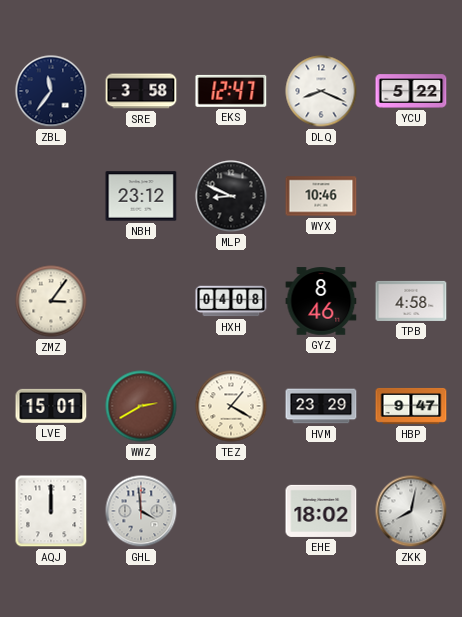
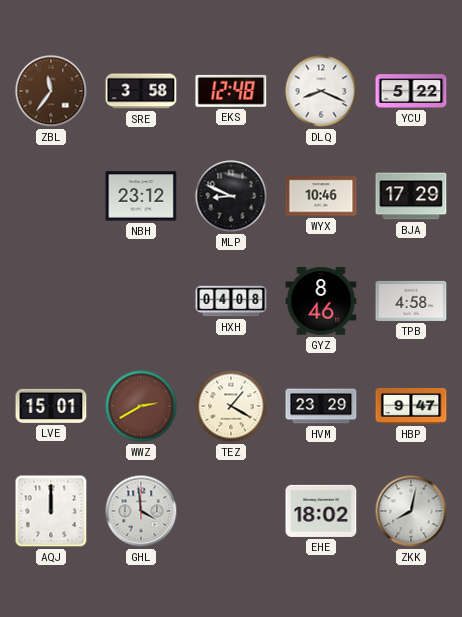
ZBL dial: navy -> brown (51, 91)
EKS: 12:47 -> 12:48 (231, 91)
BJA: none -> 17:29 (411, 196)
ZMZ: 3:06 -> none (51, 301)
